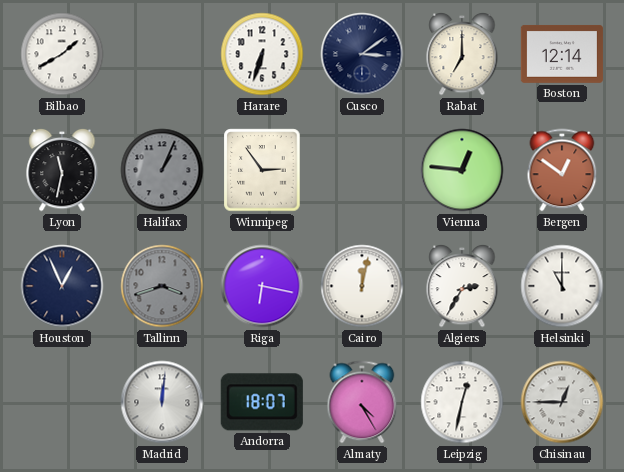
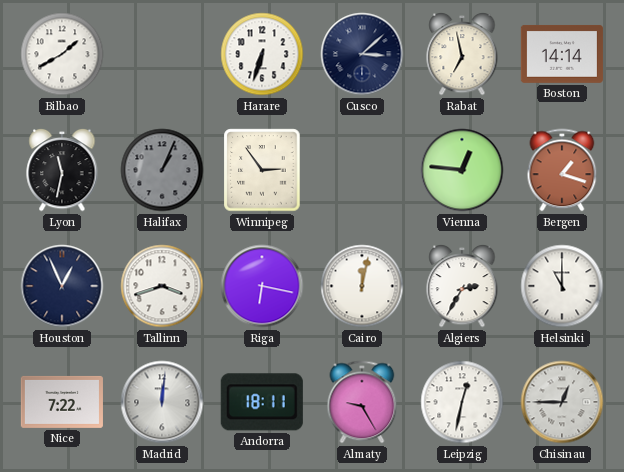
Cusco: 3:09 -> 3:08 (362, 54)
Rabat: 7:00 -> 6:58 (462, 54)
Boston: 12:14 -> 14:14 (562, 54)
Bergen: 12:51 -> 1:18 (562, 170)
Tallinn dial: grey -> white (162, 286)
Nice: none -> 7:22 (62, 402)
Andorra: 18:07 -> 18:11 (262, 402)
Almaty: 4:25 -> 9:25 (362, 402)
